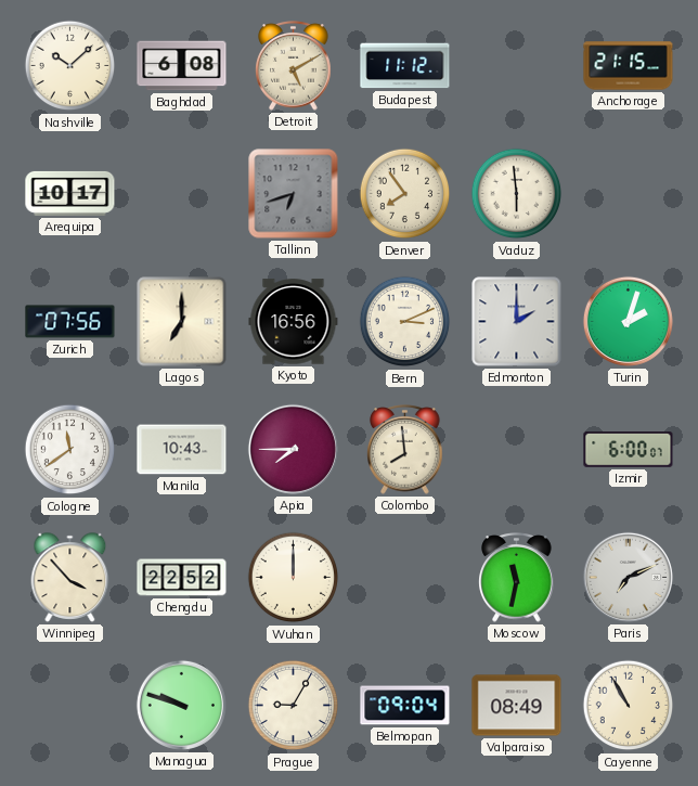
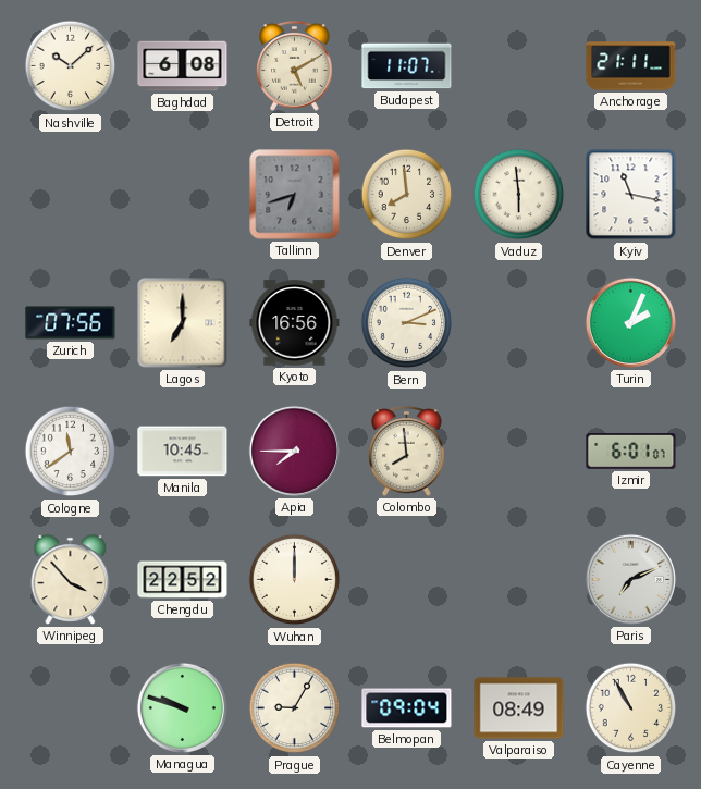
Budapest: 11:12 -> 11:07 (407, 66)
Anchorage: 21:15 -> 21:11 (631, 66)
Arequipa: 10:17 -> none (70, 193)
Denver: 7:54 -> 7:59 (407, 195)
Kyiv: none -> 11:17 (631, 195)
Edmonton: 2:00 -> none (517, 322)
Turin: 2:03 -> 2:04 (630, 322)
Manila: 10:43 -> 10:45 (183, 452)
Izmir: 6:00 -> 6:01 (631, 452)
Moscow: 11:32 -> none (517, 578)
